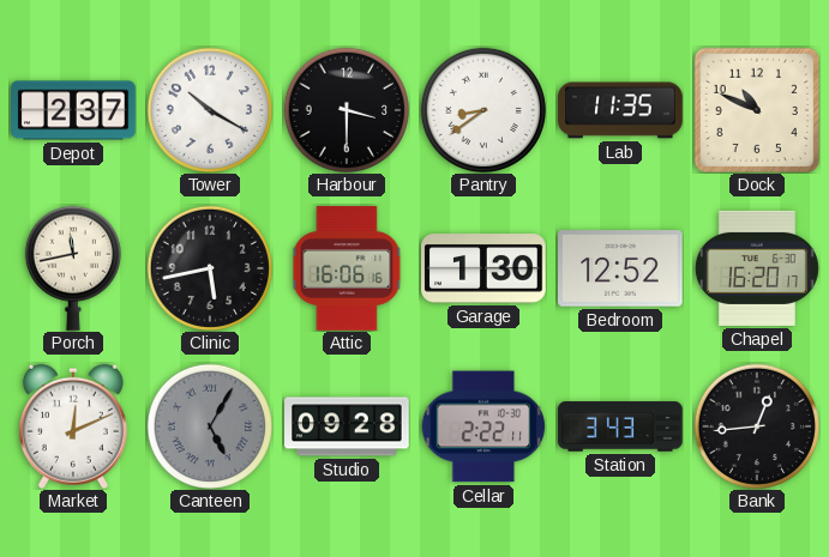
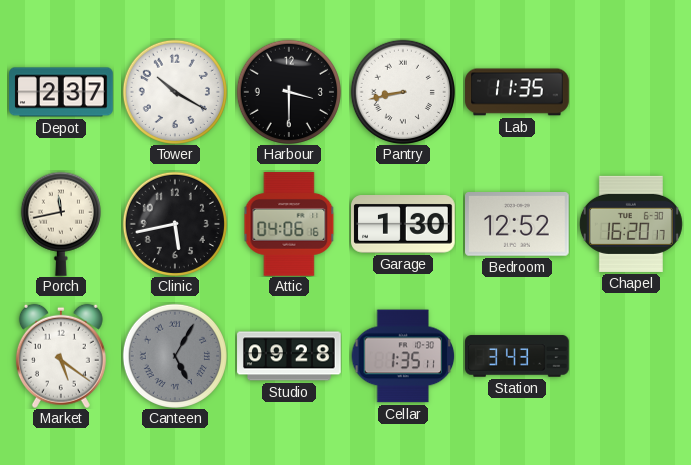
Pantry: 8:39 -> 8:43 (403, 92)
Dock: 10:49 -> none (757, 110)
Attic: 16:06 -> 04:06 (289, 224)
Market: 12:11 -> 5:21 (61, 356)
Cellar: 2:22 -> 1:35 (403, 356)
Bank: 12:44 -> none (757, 426)
